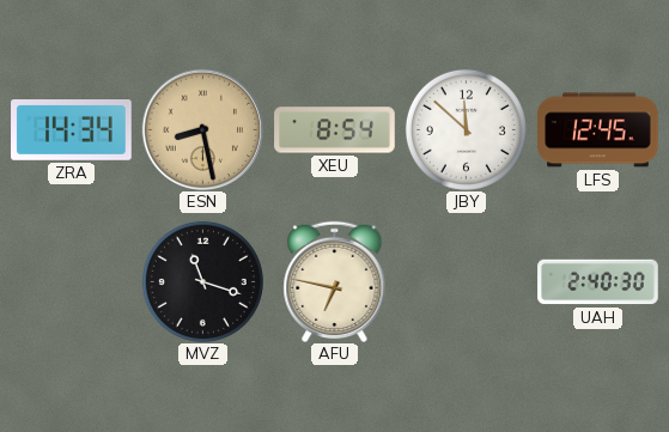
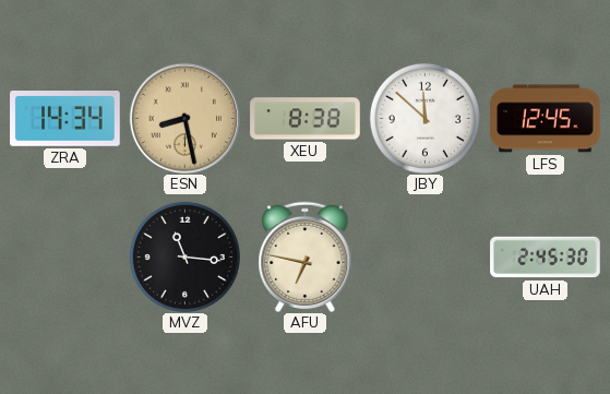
XEU: 8:54 -> 8:38 (306, 119)
MVZ: 11:18 -> 11:16 (184, 256)
UAH: 2:40 -> 2:45 (546, 258)
